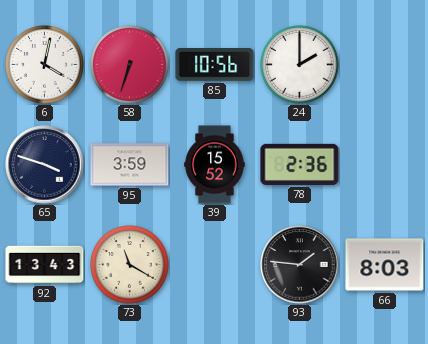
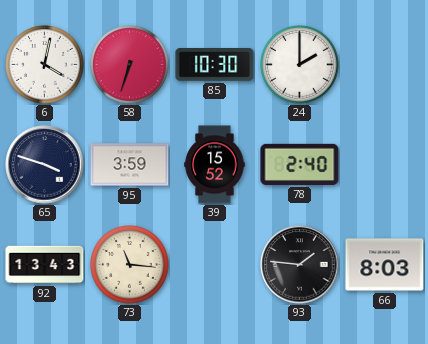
85: 10:56 -> 10:30 (215, 65)
78: 2:36 -> 2:40 (300, 164)
73: 11:20 -> 11:16 (130, 265)
